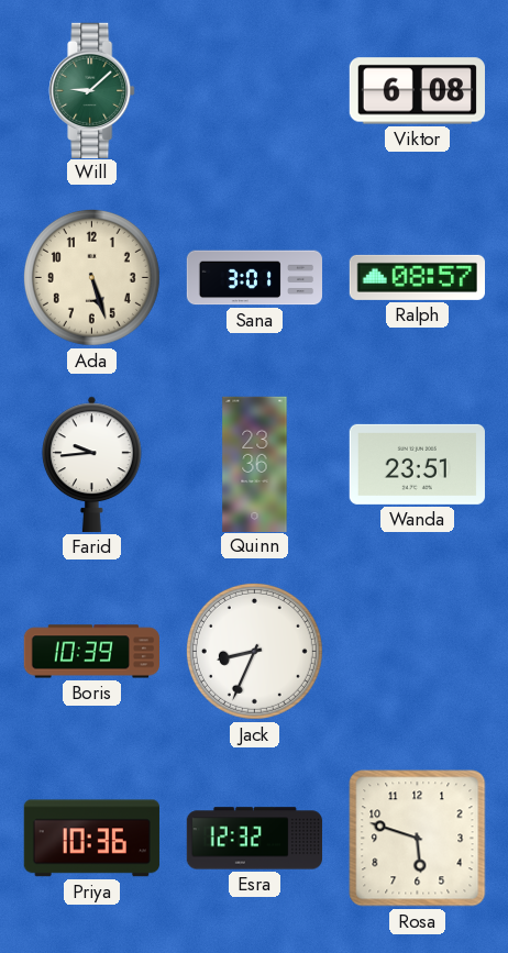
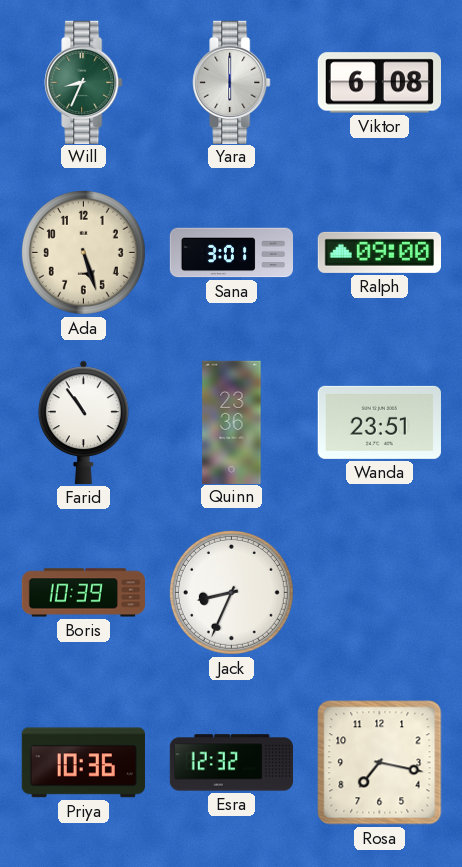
Will: 9:08 -> 8:34 (84, 82)
Yara: none -> 6:00 (232, 82)
Ralph: 08:57 -> 09:00 (379, 252)
Farid: 9:44 -> 10:54 (84, 422)
Rosa: 5:48 -> 7:17 (380, 763)
